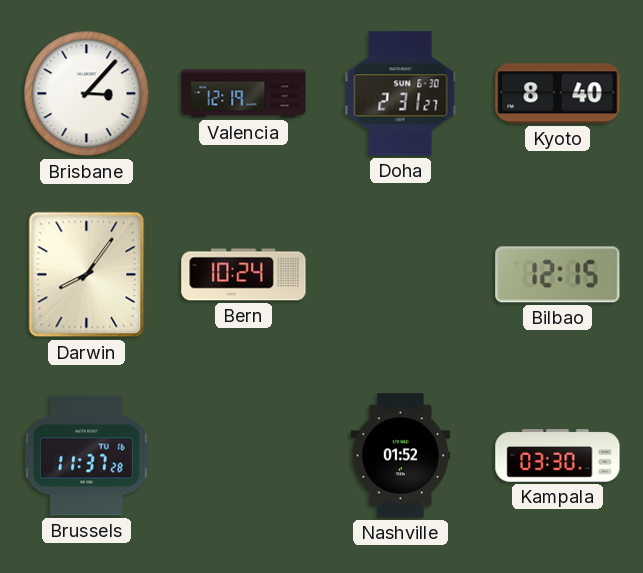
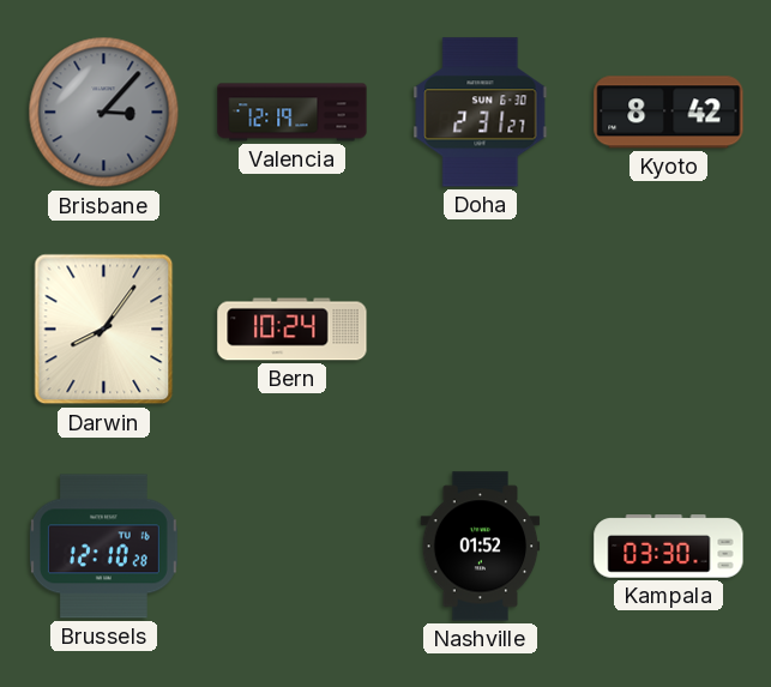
Brisbane dial: white -> grey (104, 113)
Kyoto: 8:40 -> 8:42 (669, 113)
Bilbao: 12:15 -> none (558, 275)
Brussels: 11:37 -> 12:10 (103, 547)
